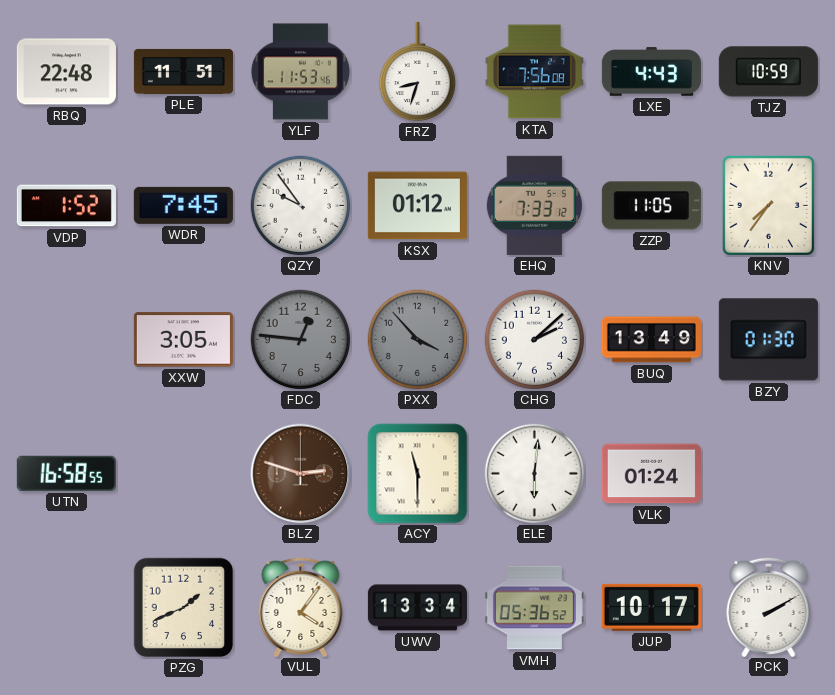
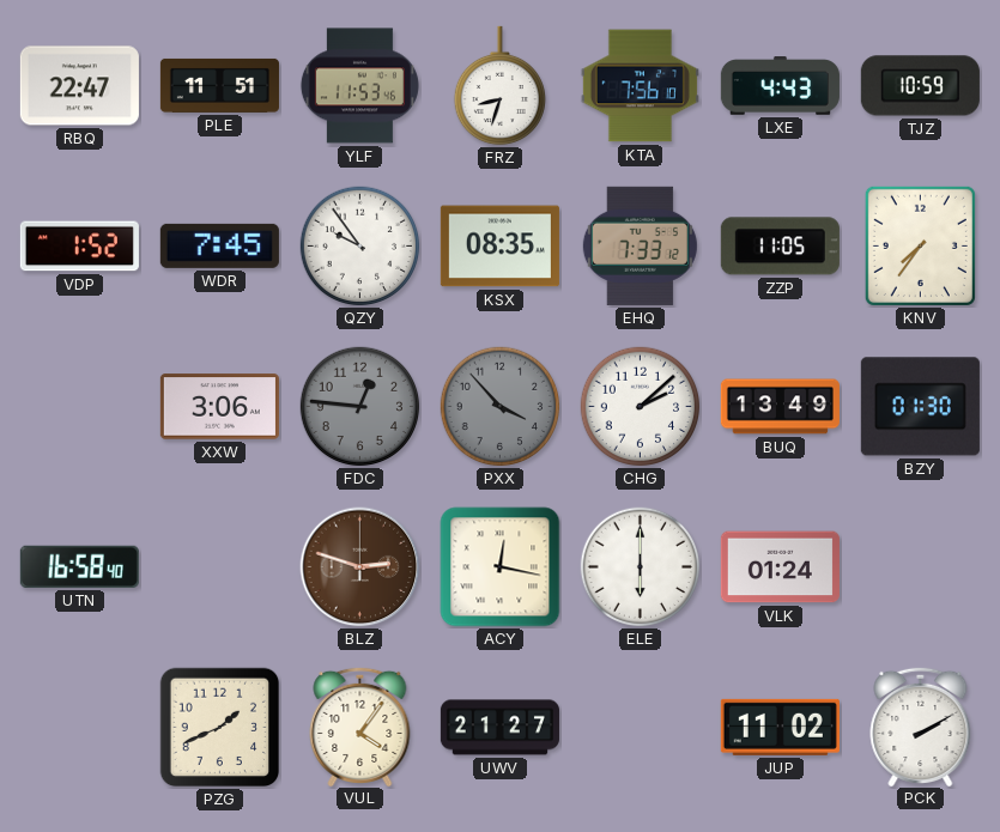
RBQ: 22:48 -> 22:47 (79, 86)
KTA: 7:56:08 -> 7:56:10 (640, 86)
KSX: 01:12 -> 08:35 (499, 247)
XXW: 3:05 -> 3:06 (219, 407)
UTN: 16:58:55 -> 16:58:40 (79, 566)
ACY: 11:30 -> 12:17 (501, 567)
ELE: 6:01 -> 6:00 (641, 567)
UWV: 13:34 -> 21:27 (499, 728)
VMH: 05:36 -> none (534, 608)
JUP: 10:17 -> 11:02 (780, 727)
